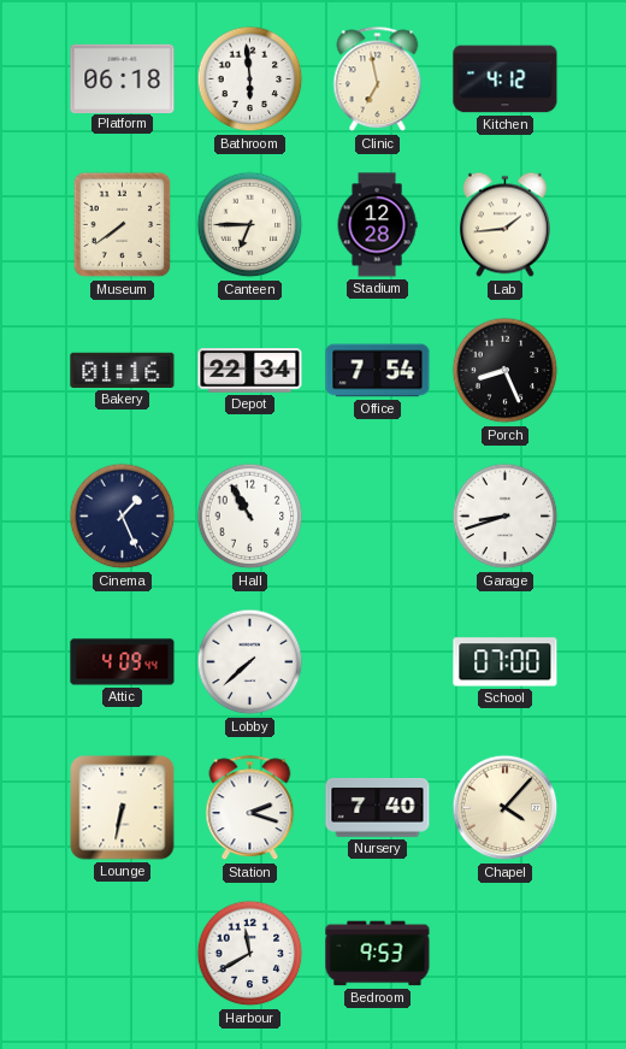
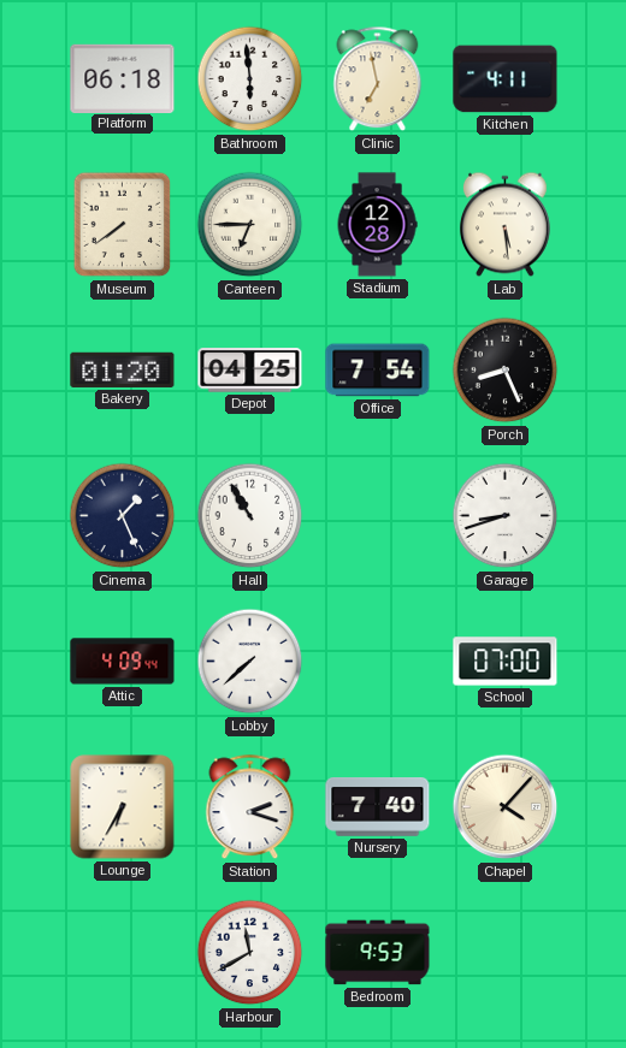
Kitchen: 4:12 -> 4:11 (506, 79)
Lab: 1:44 -> 5:29 (504, 225)
Bakery: 01:16 -> 01:20 (123, 369)
Depot: 22:34 -> 04:25 (250, 371)
Lounge: 6:32 -> 6:35 (123, 807)
